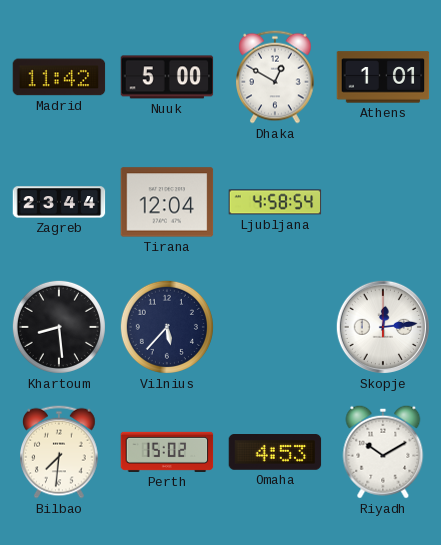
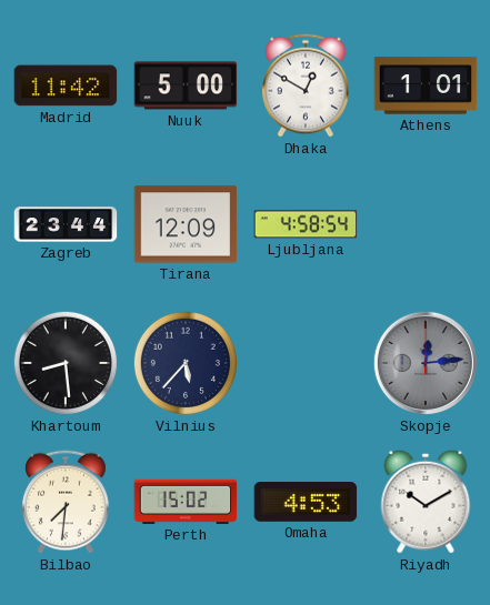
Tirana: 12:04 -> 12:09 (186, 224)
Skopje dial: white -> grey (426, 363)
